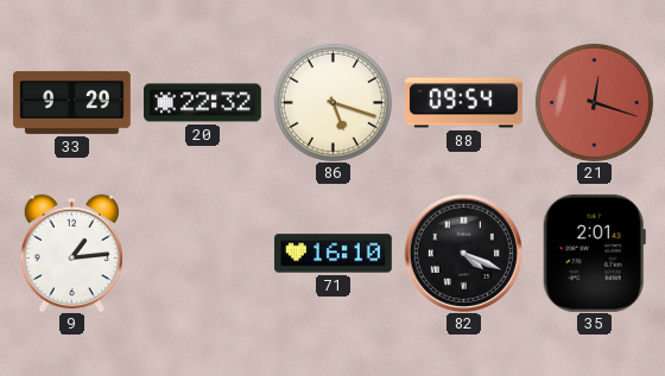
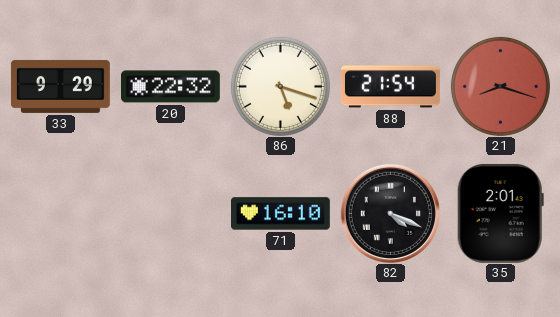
88: 09:54 -> 21:54 (391, 87)
21: 12:18 -> 8:18 (500, 86)
9: 1:14 -> none (72, 253)
